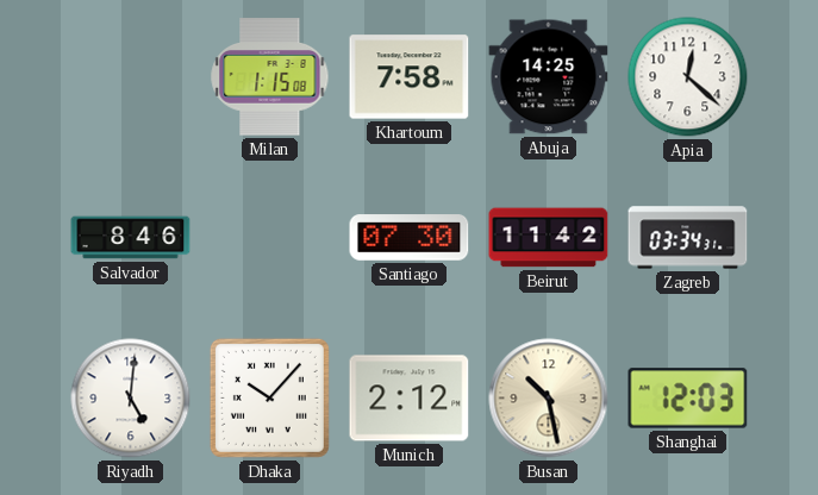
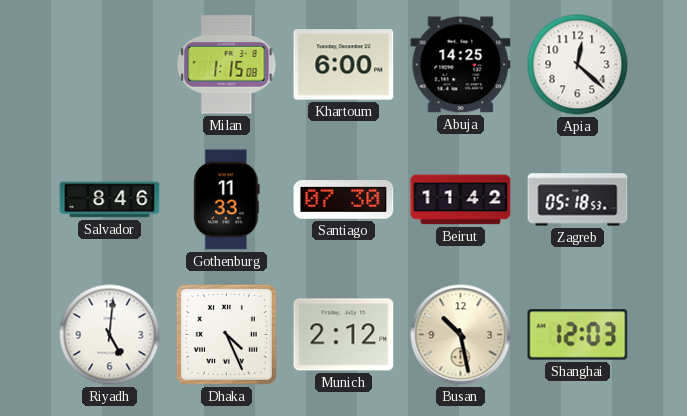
Khartoum: 7:58 -> 6:00 (344, 65)
Gothenburg: none -> 11:33 (227, 200)
Zagreb: 03:34 -> 05:18 (578, 200)
Dhaka: 10:07 -> 4:26 (226, 334)
